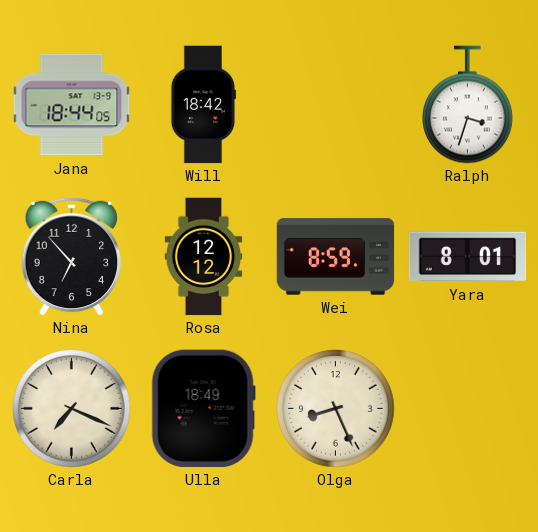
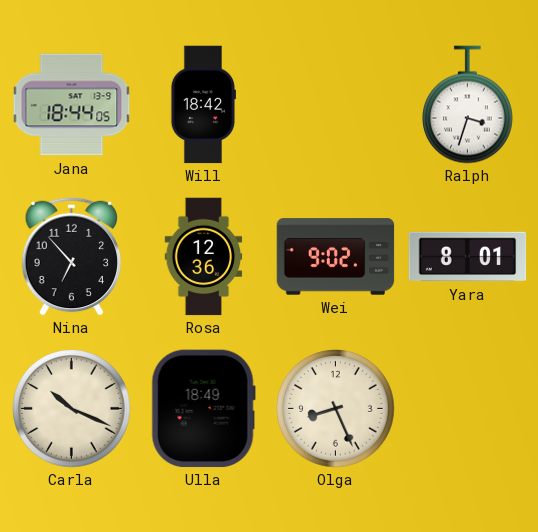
Rosa: 12:12 -> 12:36 (204, 257)
Wei: 8:59 -> 9:02 (336, 257)
Carla: 7:19 -> 10:19 (72, 409)
